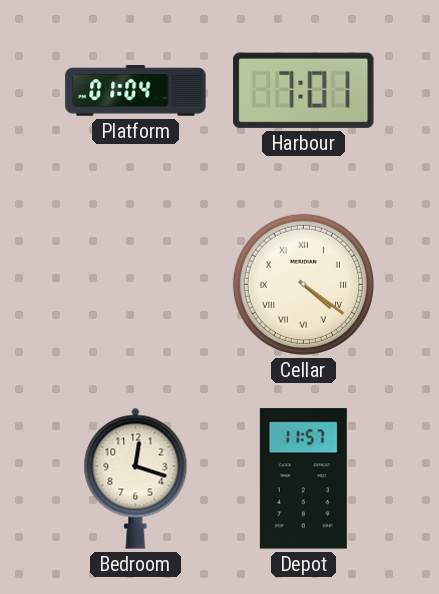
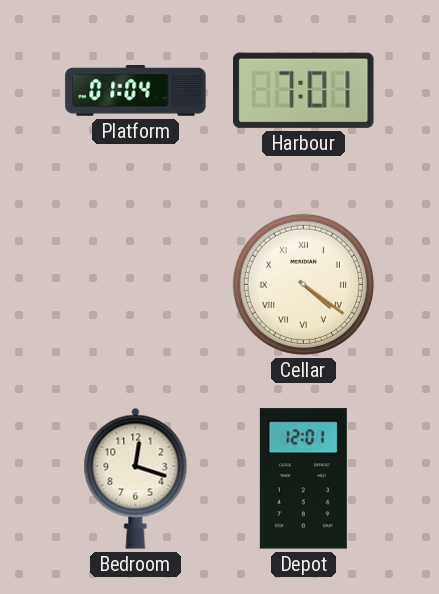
Depot: 11:57 -> 12:01 (303, 479)
